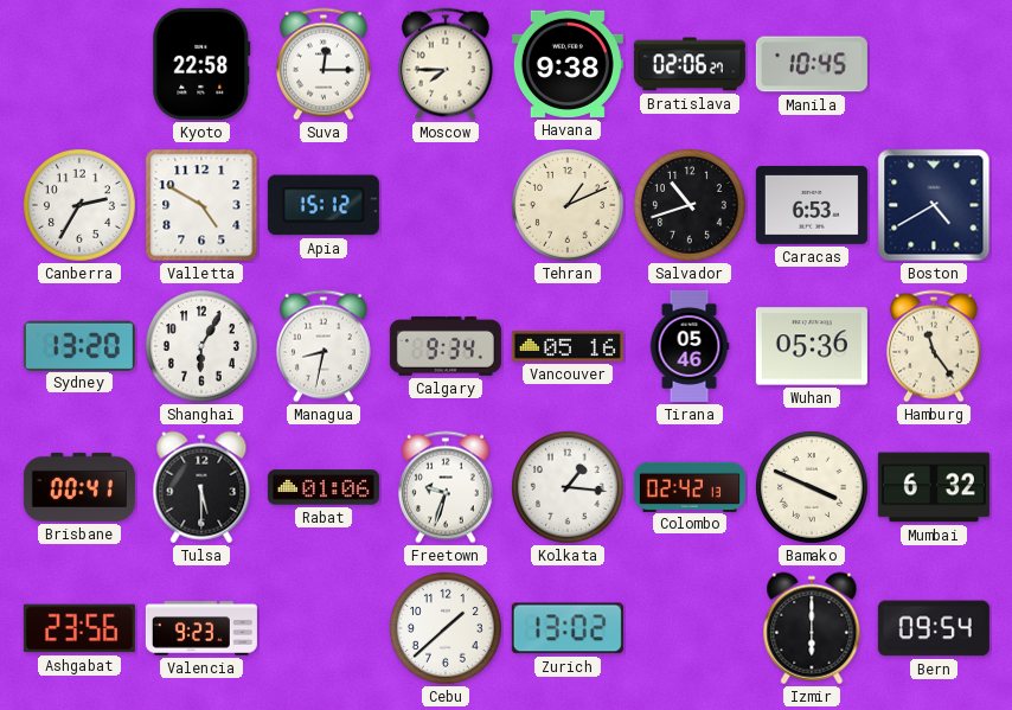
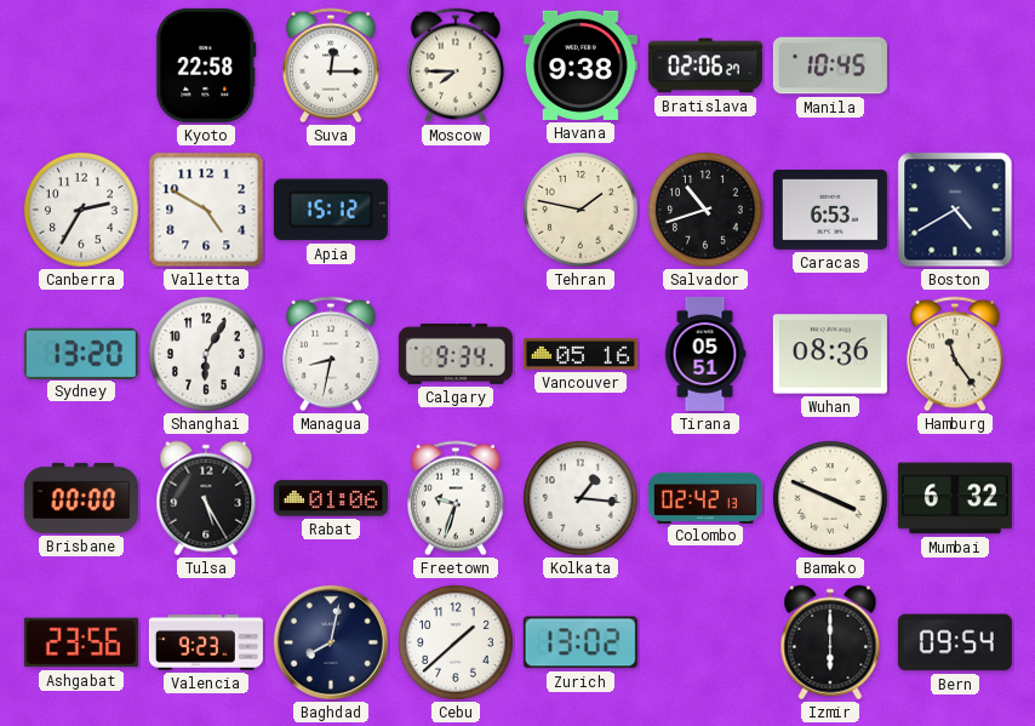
Tehran: 1:11 -> 1:47 (581, 210)
Tirana: 05:46 -> 05:51 (705, 354)
Wuhan: 05:36 -> 08:36 (830, 354)
Brisbane: 00:41 -> 00:00 (81, 498)
Tulsa: 5:30 -> 5:25 (206, 498)
Baghdad: none -> 8:02 (331, 642)
